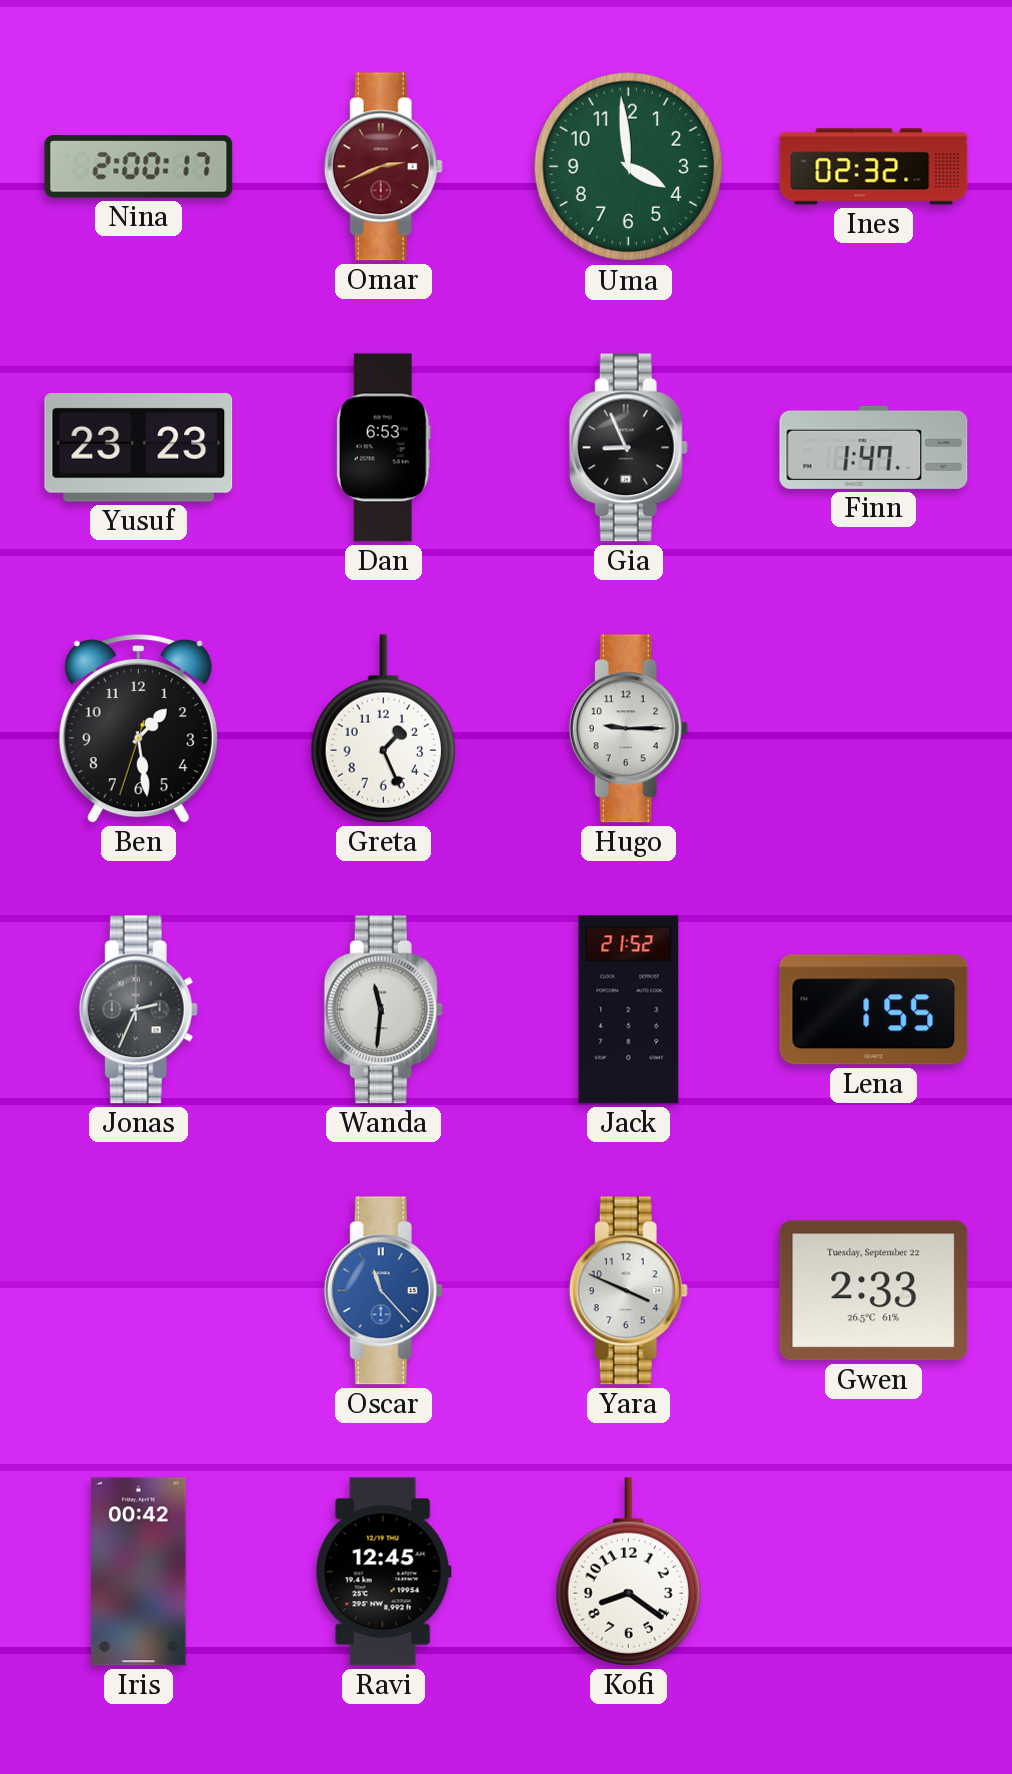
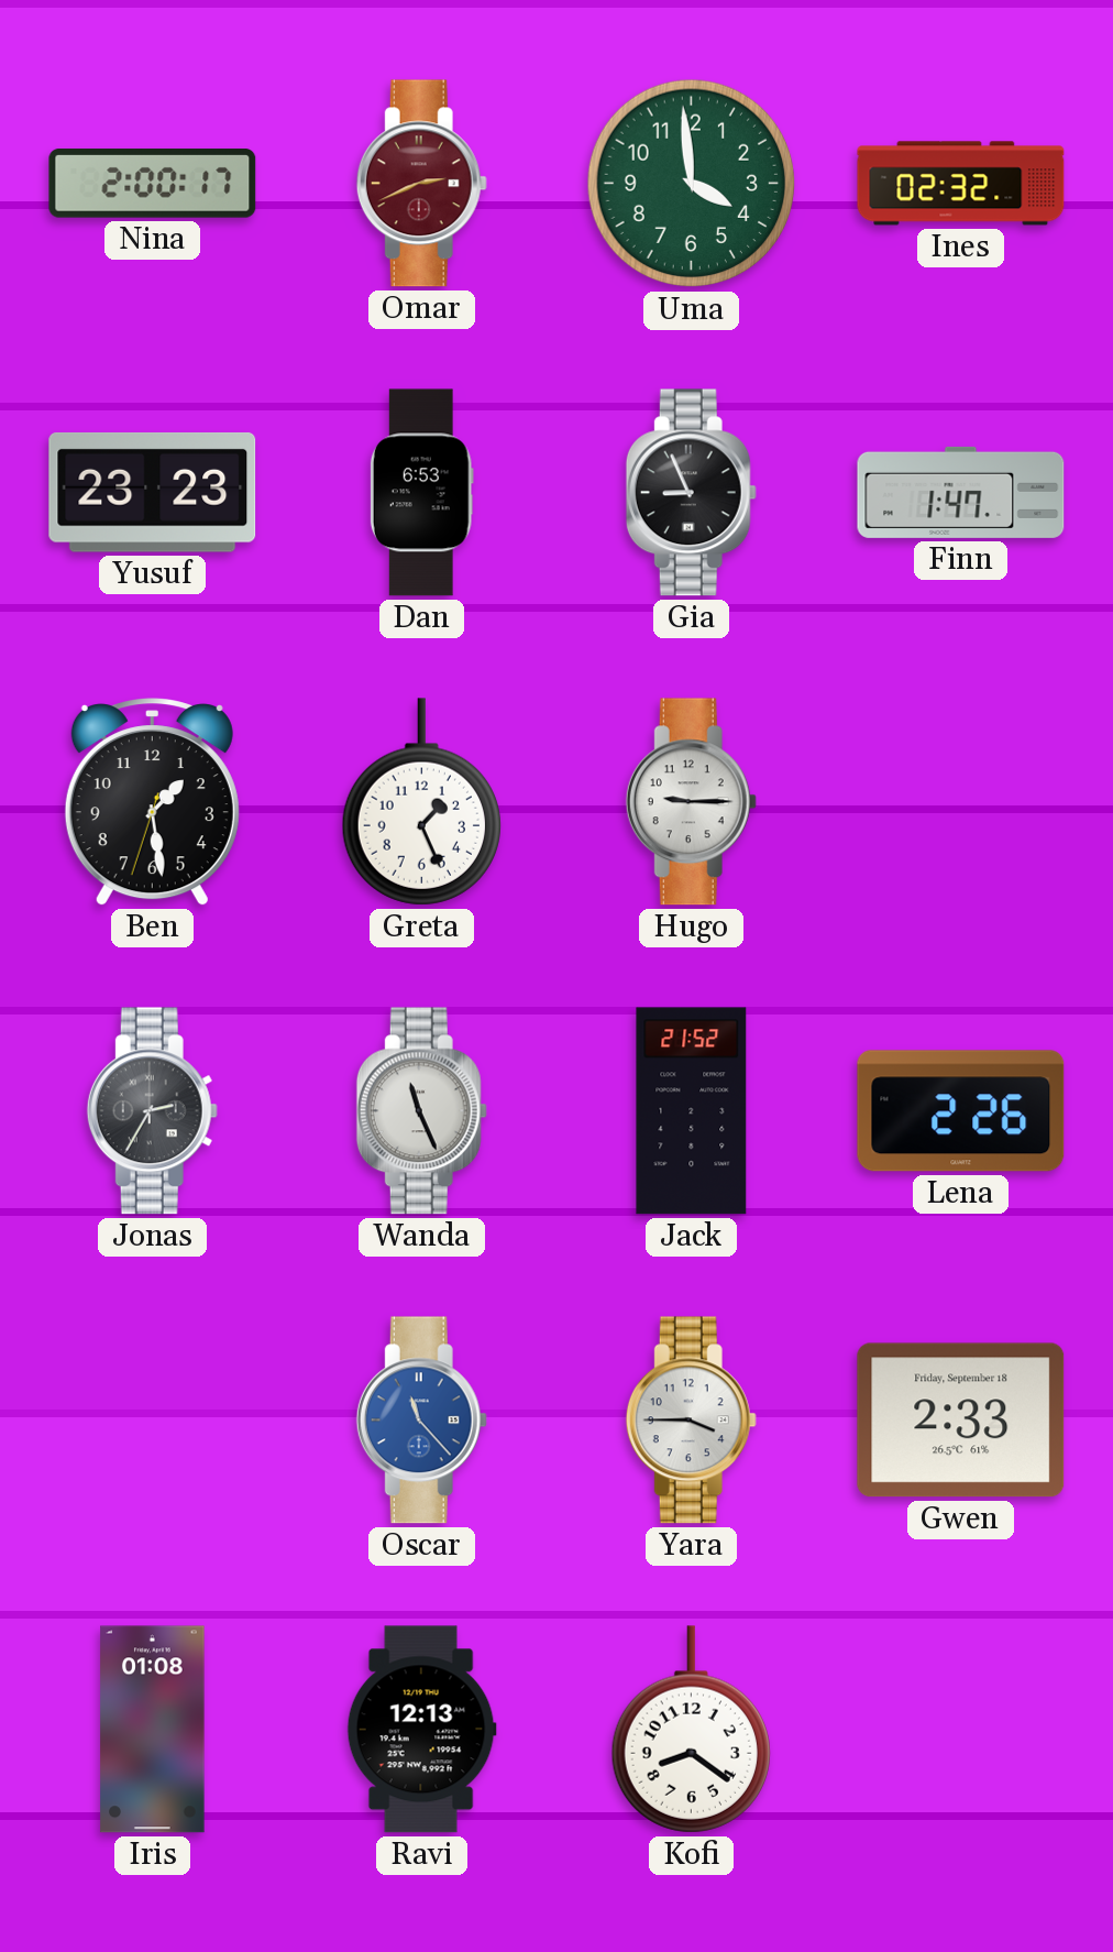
Jonas: 2:34 -> 2:35 (152, 1111)
Wanda: 11:31 -> 11:26 (421, 1111)
Lena: 1:55 -> 2:26 (961, 1111)
Yara: 3:49 -> 3:45 (691, 1421)
Gwen date: Tuesday, September 22 -> Friday, September 18 (961, 1421)
Iris: 00:42 -> 01:08 (153, 1730)
Ravi: 12:45 -> 12:13 (421, 1730)
